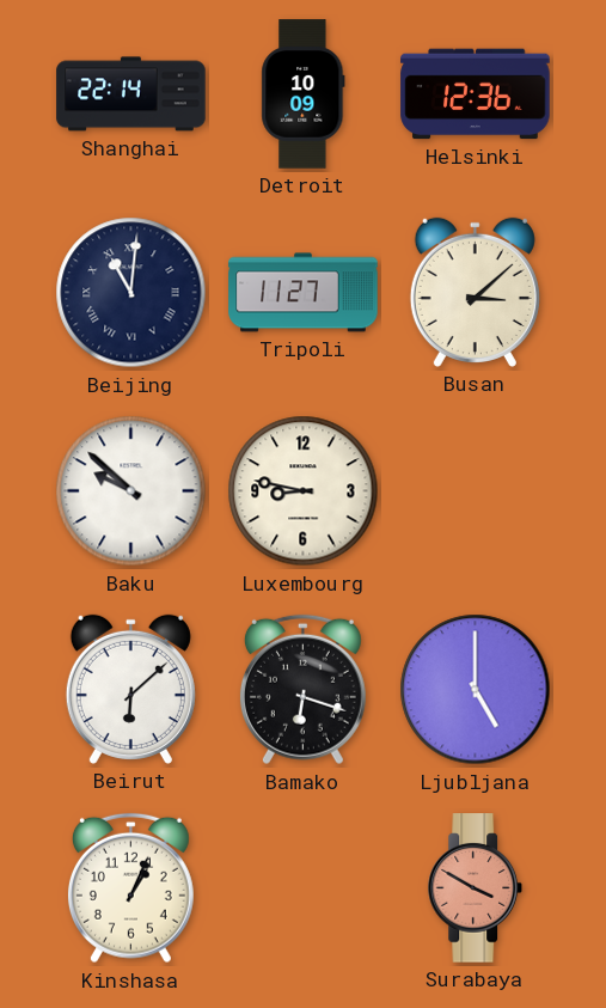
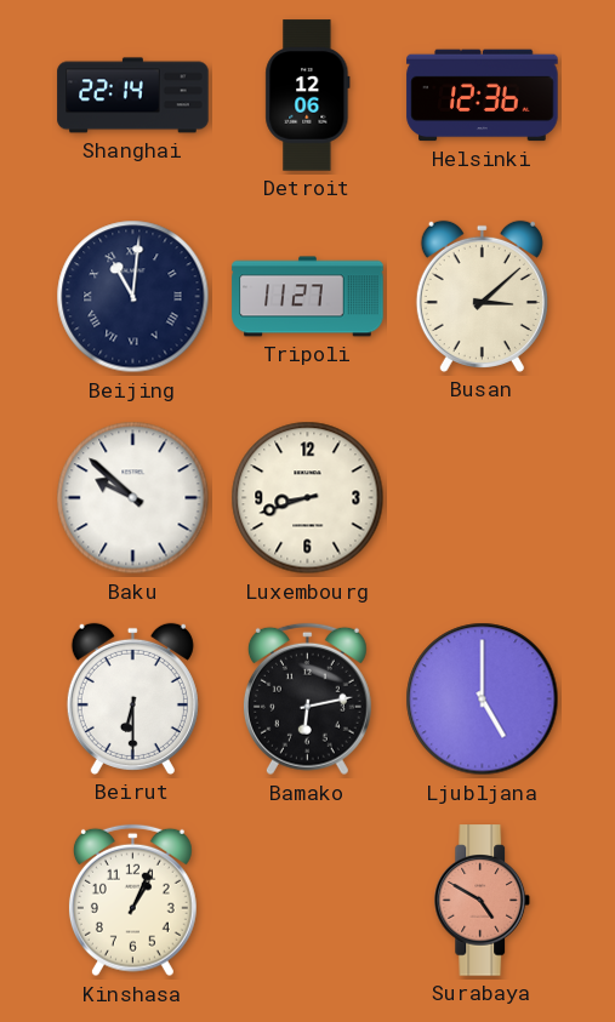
Detroit: 10:09 -> 12:06 (308, 96)
Luxembourg: 8:47 -> 8:42 (308, 498)
Beirut: 6:08 -> 6:30 (132, 698)
Bamako: 6:18 -> 6:13 (307, 700)
Surabaya: 3:50 -> 4:50 (483, 901)
